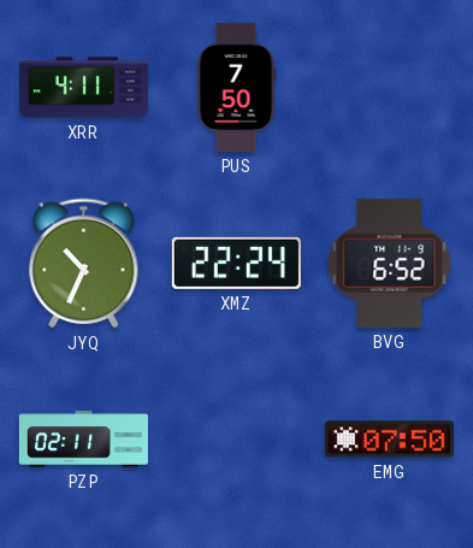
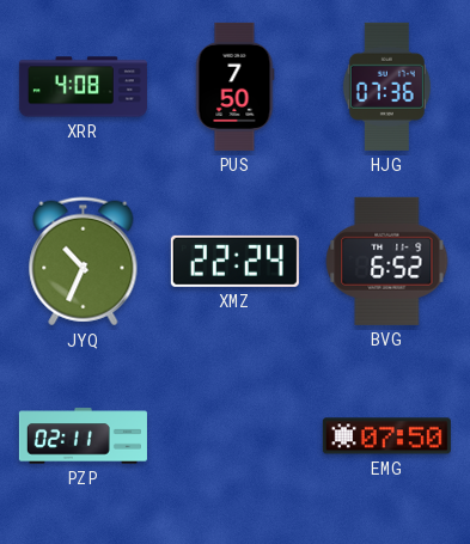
XRR: 4:11 -> 4:08 (83, 87)
HJG: none -> 07:36 (386, 86)
